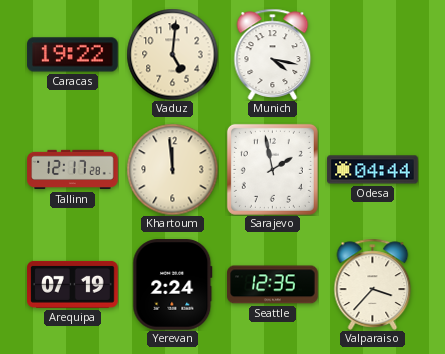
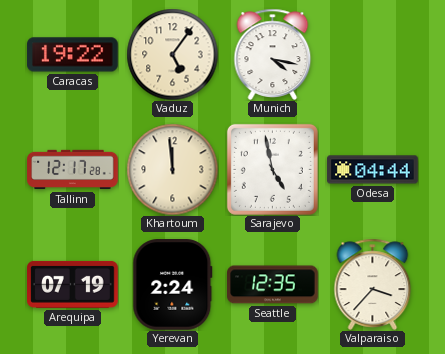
Vaduz: 5:01 -> 5:06 (172, 54)
Sarajevo: 1:58 -> 4:58 (272, 169)
